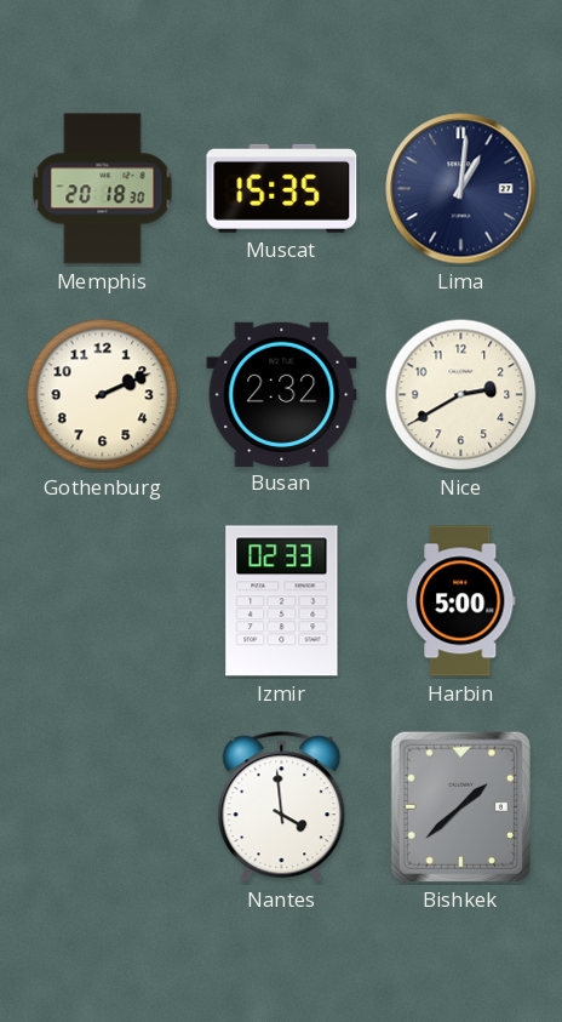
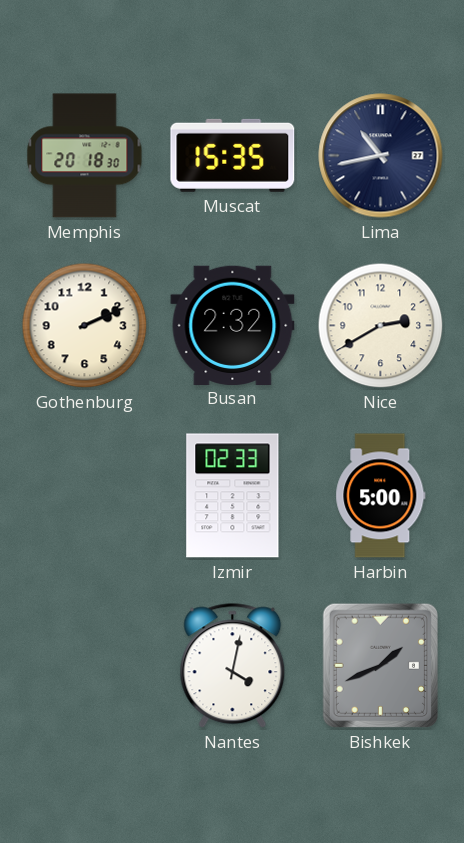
Lima: 1:01 -> 10:43 (381, 156)
Nantes: 3:59 -> 4:02 (233, 666)
Bishkek: 1:38 -> 1:41 (380, 666)
